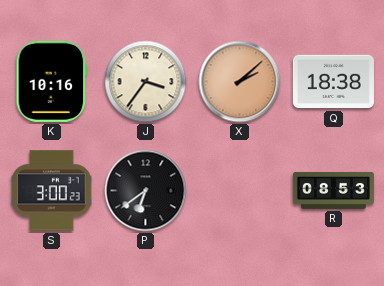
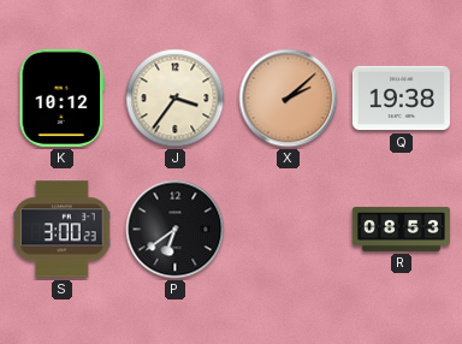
K: 10:16 -> 10:12 (63, 97)
Q: 18:38 -> 19:38 (401, 99)
